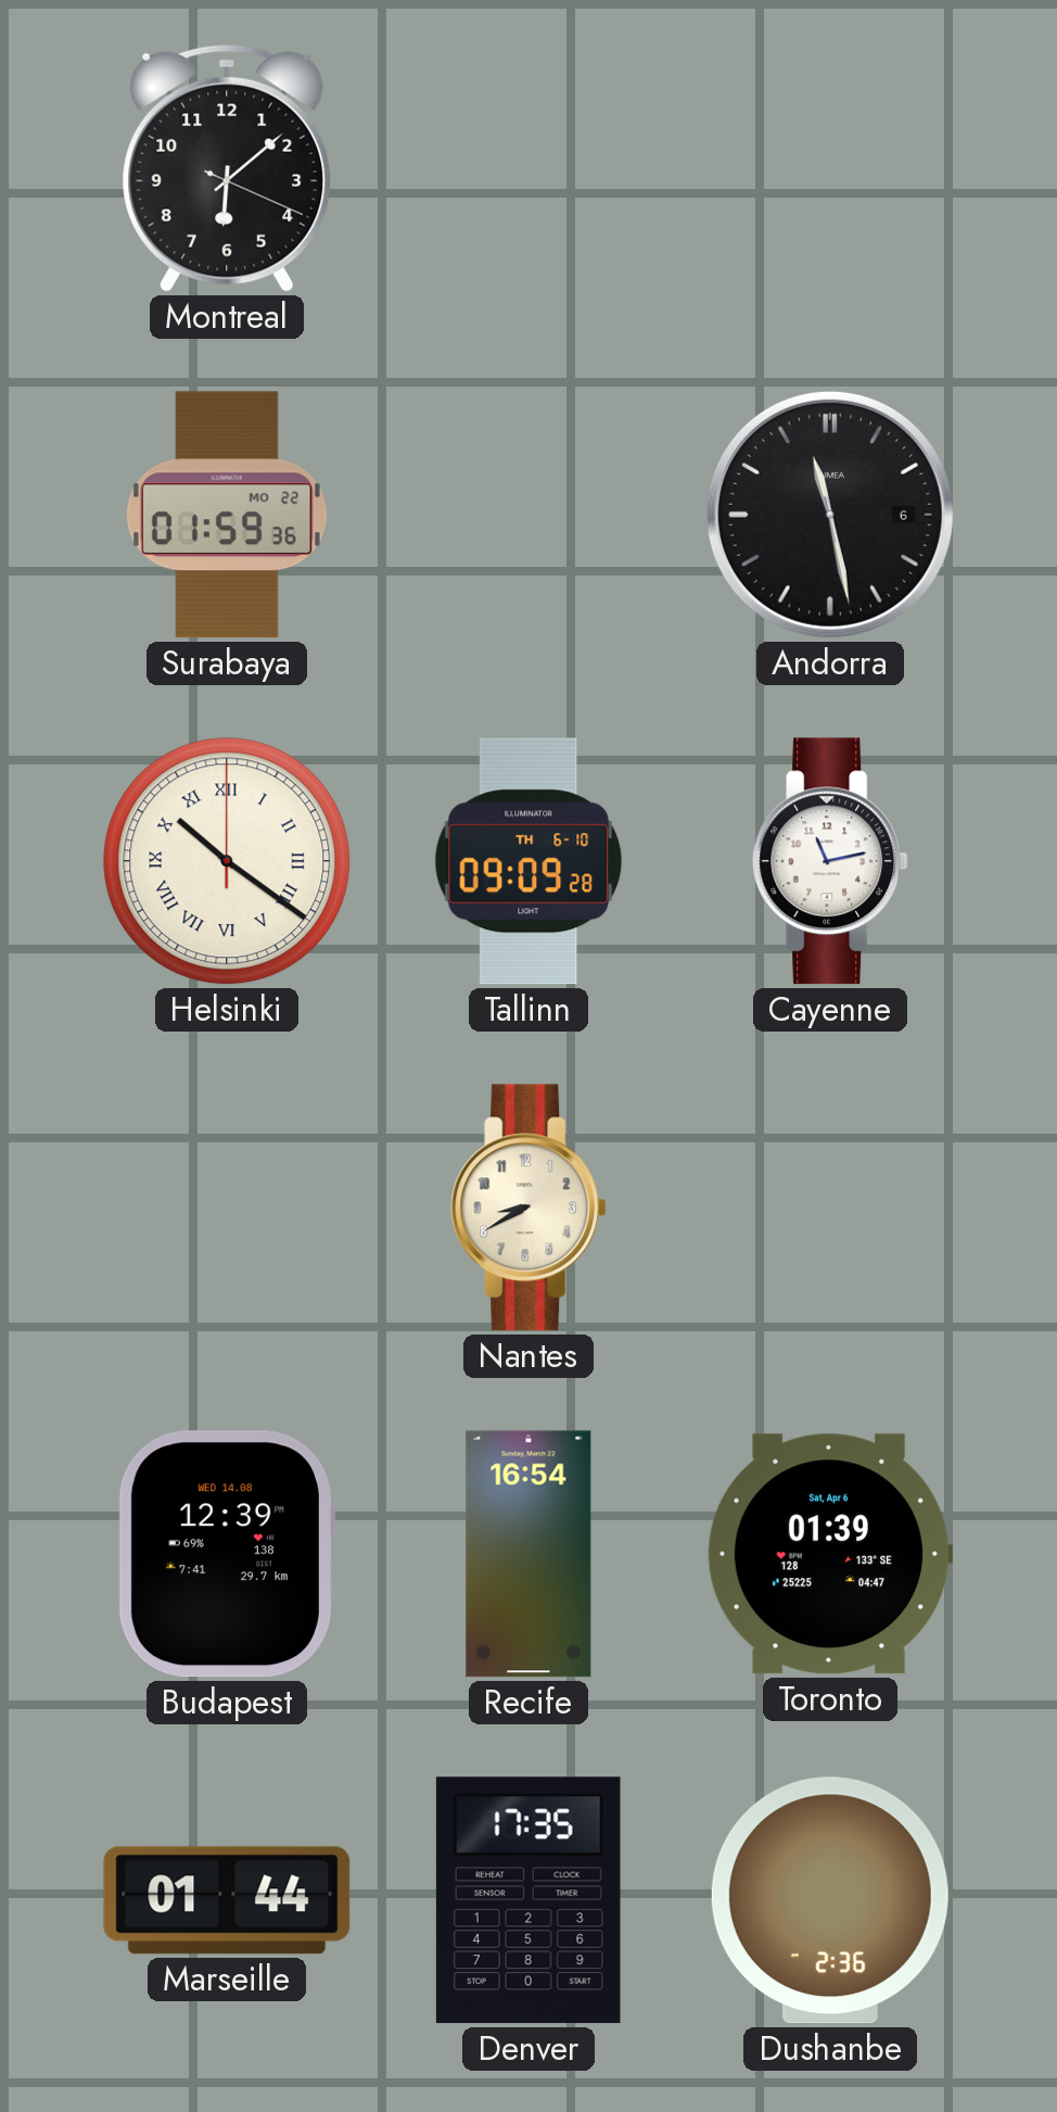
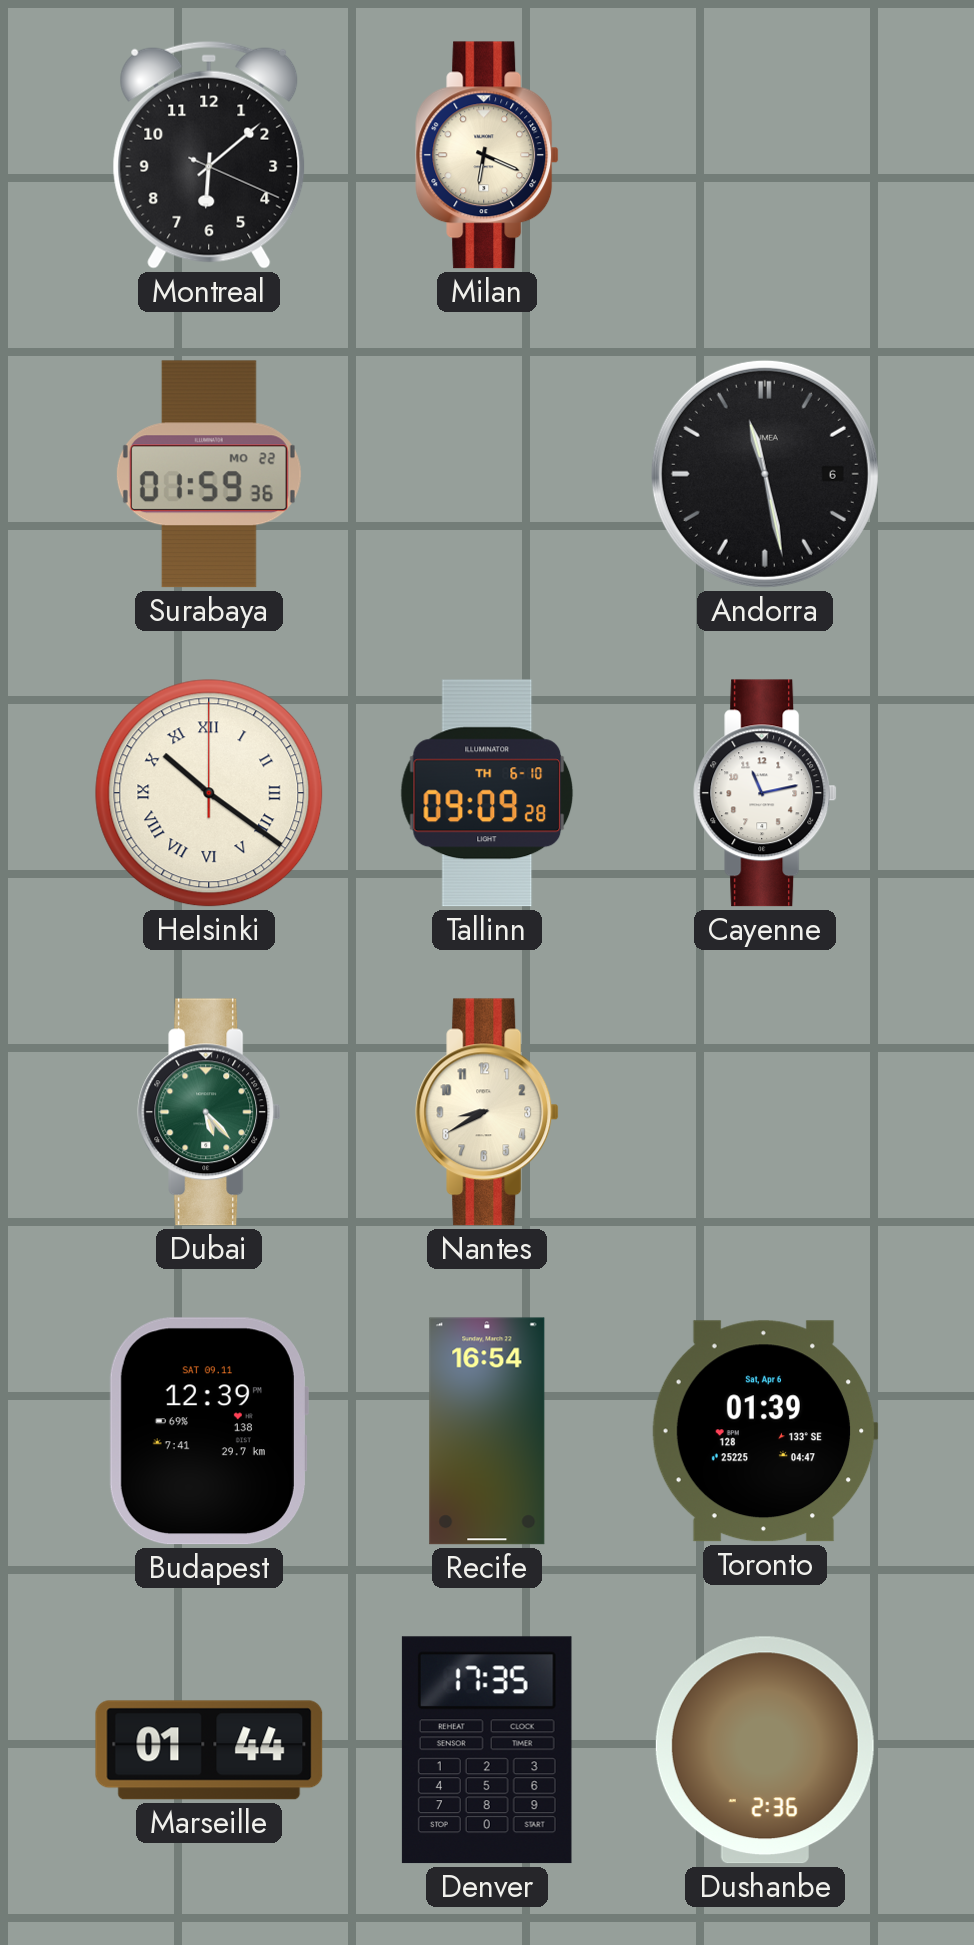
Milan: none -> 6:19 (487, 155)
Dubai: none -> 5:23 (209, 1112)
Budapest date: WED 14.08 -> SAT 09.11 (208, 1431)
